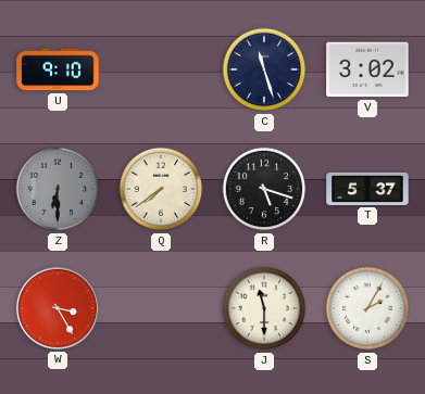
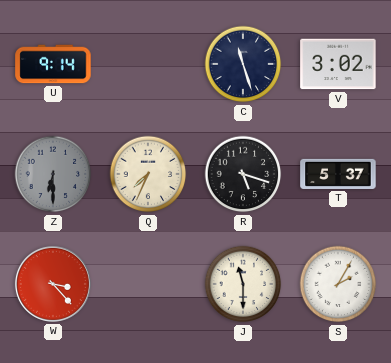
U: 9:10 -> 9:14 (53, 64)
Q: 7:39 -> 7:34 (148, 174)
W: 3:25 -> 3:23 (53, 284)
